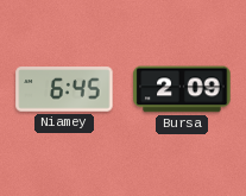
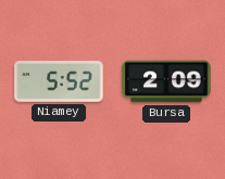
Niamey: 6:45 -> 5:52 (59, 81)
